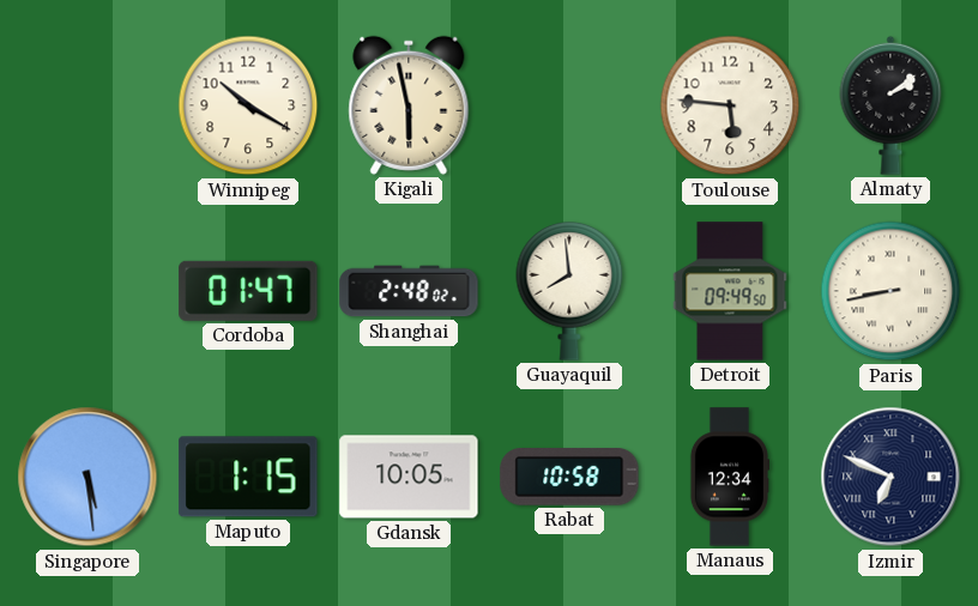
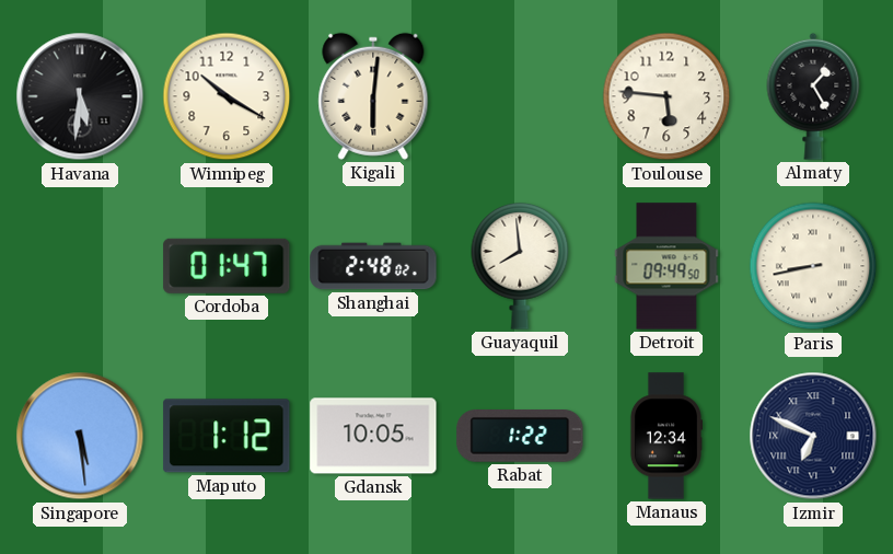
Havana: none -> 5:31 (80, 96)
Kigali: 5:58 -> 6:01 (373, 96)
Almaty: 2:09 -> 1:25 (813, 96)
Maputo: 1:15 -> 1:12 (227, 436)
Rabat: 10:58 -> 1:22 (520, 437)
